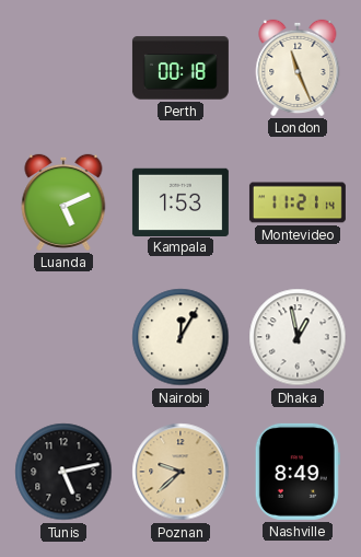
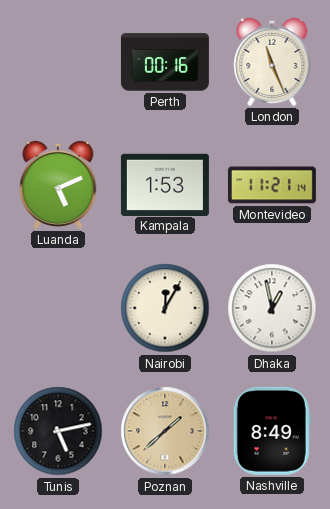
Perth: 00:18 -> 00:16 (165, 62)
Poznan: 9:38 -> 1:38 (165, 431)
